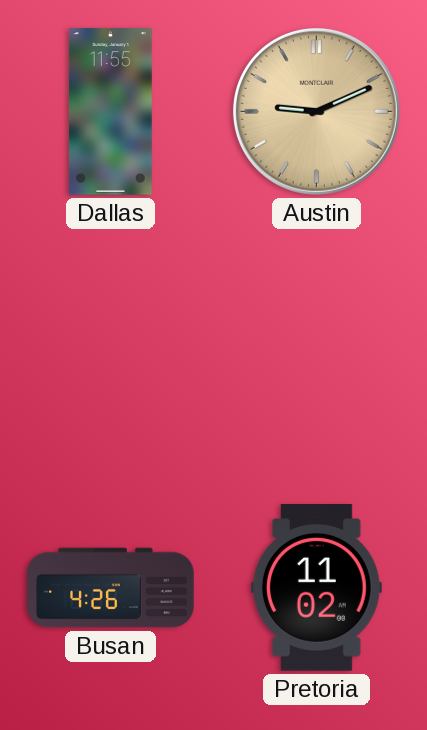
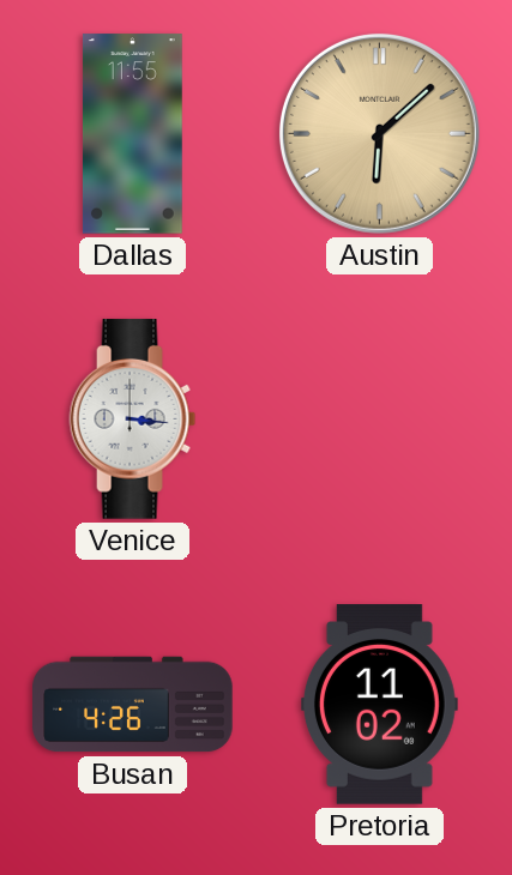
Austin: 9:11 -> 6:08 (379, 133)
Venice: none -> 3:16 (133, 420)
